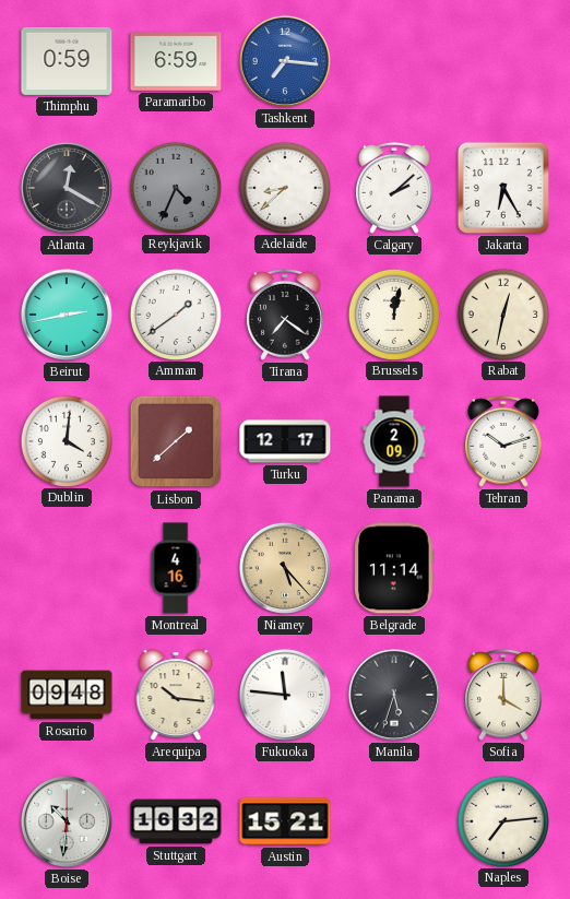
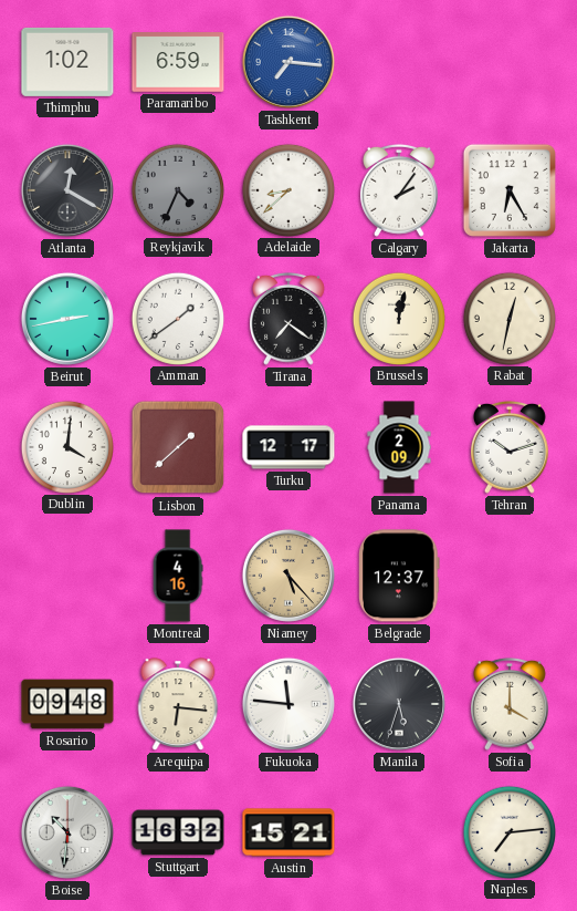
Thimphu: 0:59 -> 1:02 (67, 62)
Calgary: 2:08 -> 2:06 (400, 190)
Belgrade: 11:14 -> 12:37 (399, 576)
Arequipa: 10:16 -> 6:16 (178, 704)
